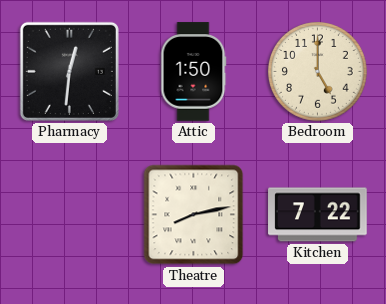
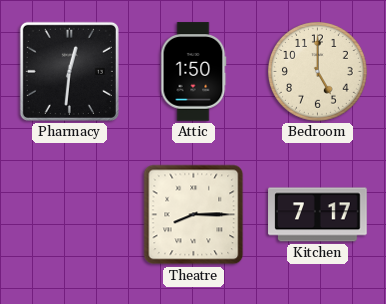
Theatre: 8:13 -> 8:15 (194, 215)
Kitchen: 7:22 -> 7:17 (318, 215)
